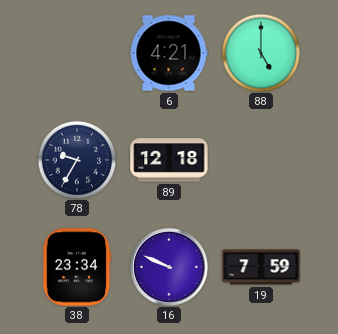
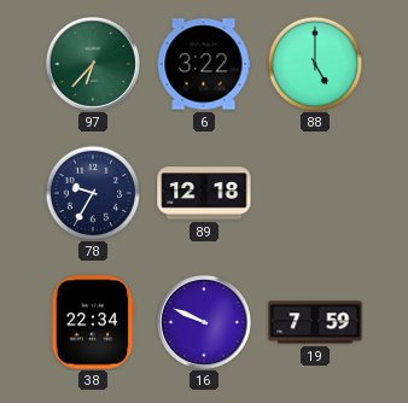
97: none -> 6:37 (93, 64)
6: 4:21 -> 3:22 (204, 64)
38: 23:34 -> 22:34 (93, 322)
